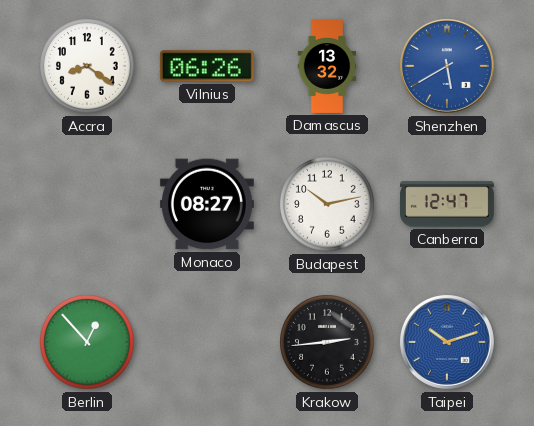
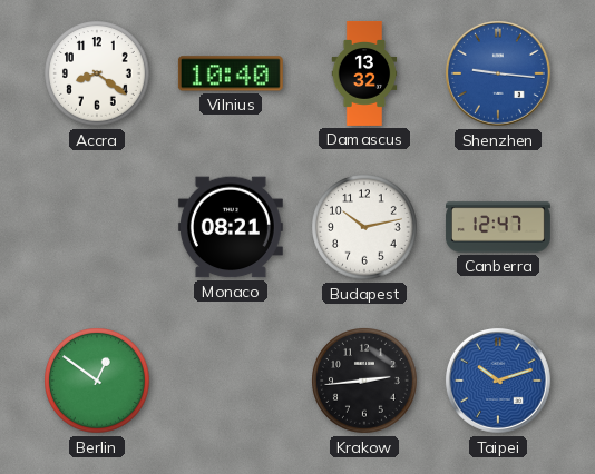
Vilnius: 06:26 -> 10:40 (231, 73)
Shenzhen: 5:40 -> 9:16 (498, 73)
Monaco: 08:27 -> 08:21 (231, 227)
Berlin: 12:53 -> 12:51 (97, 381)
